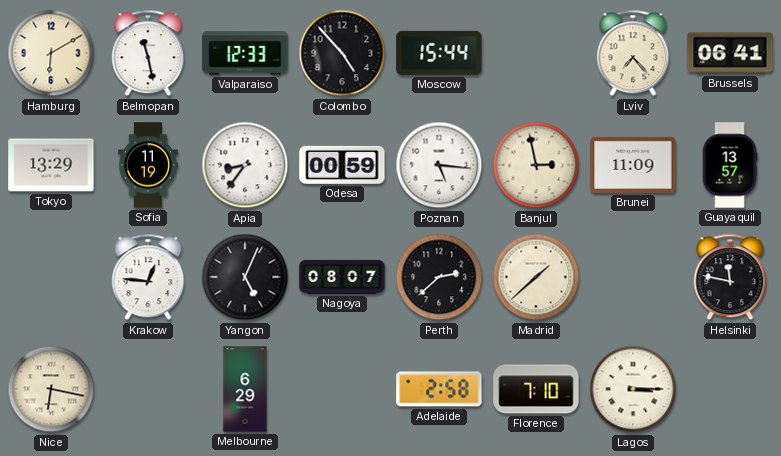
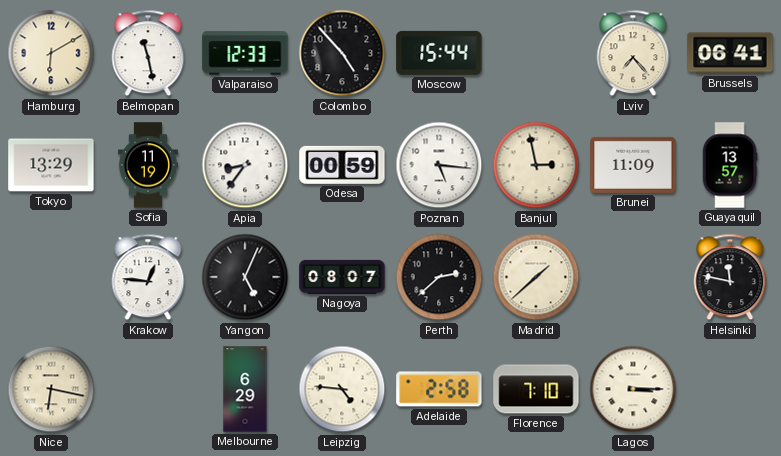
Leipzig: none -> 4:46 (342, 389)
